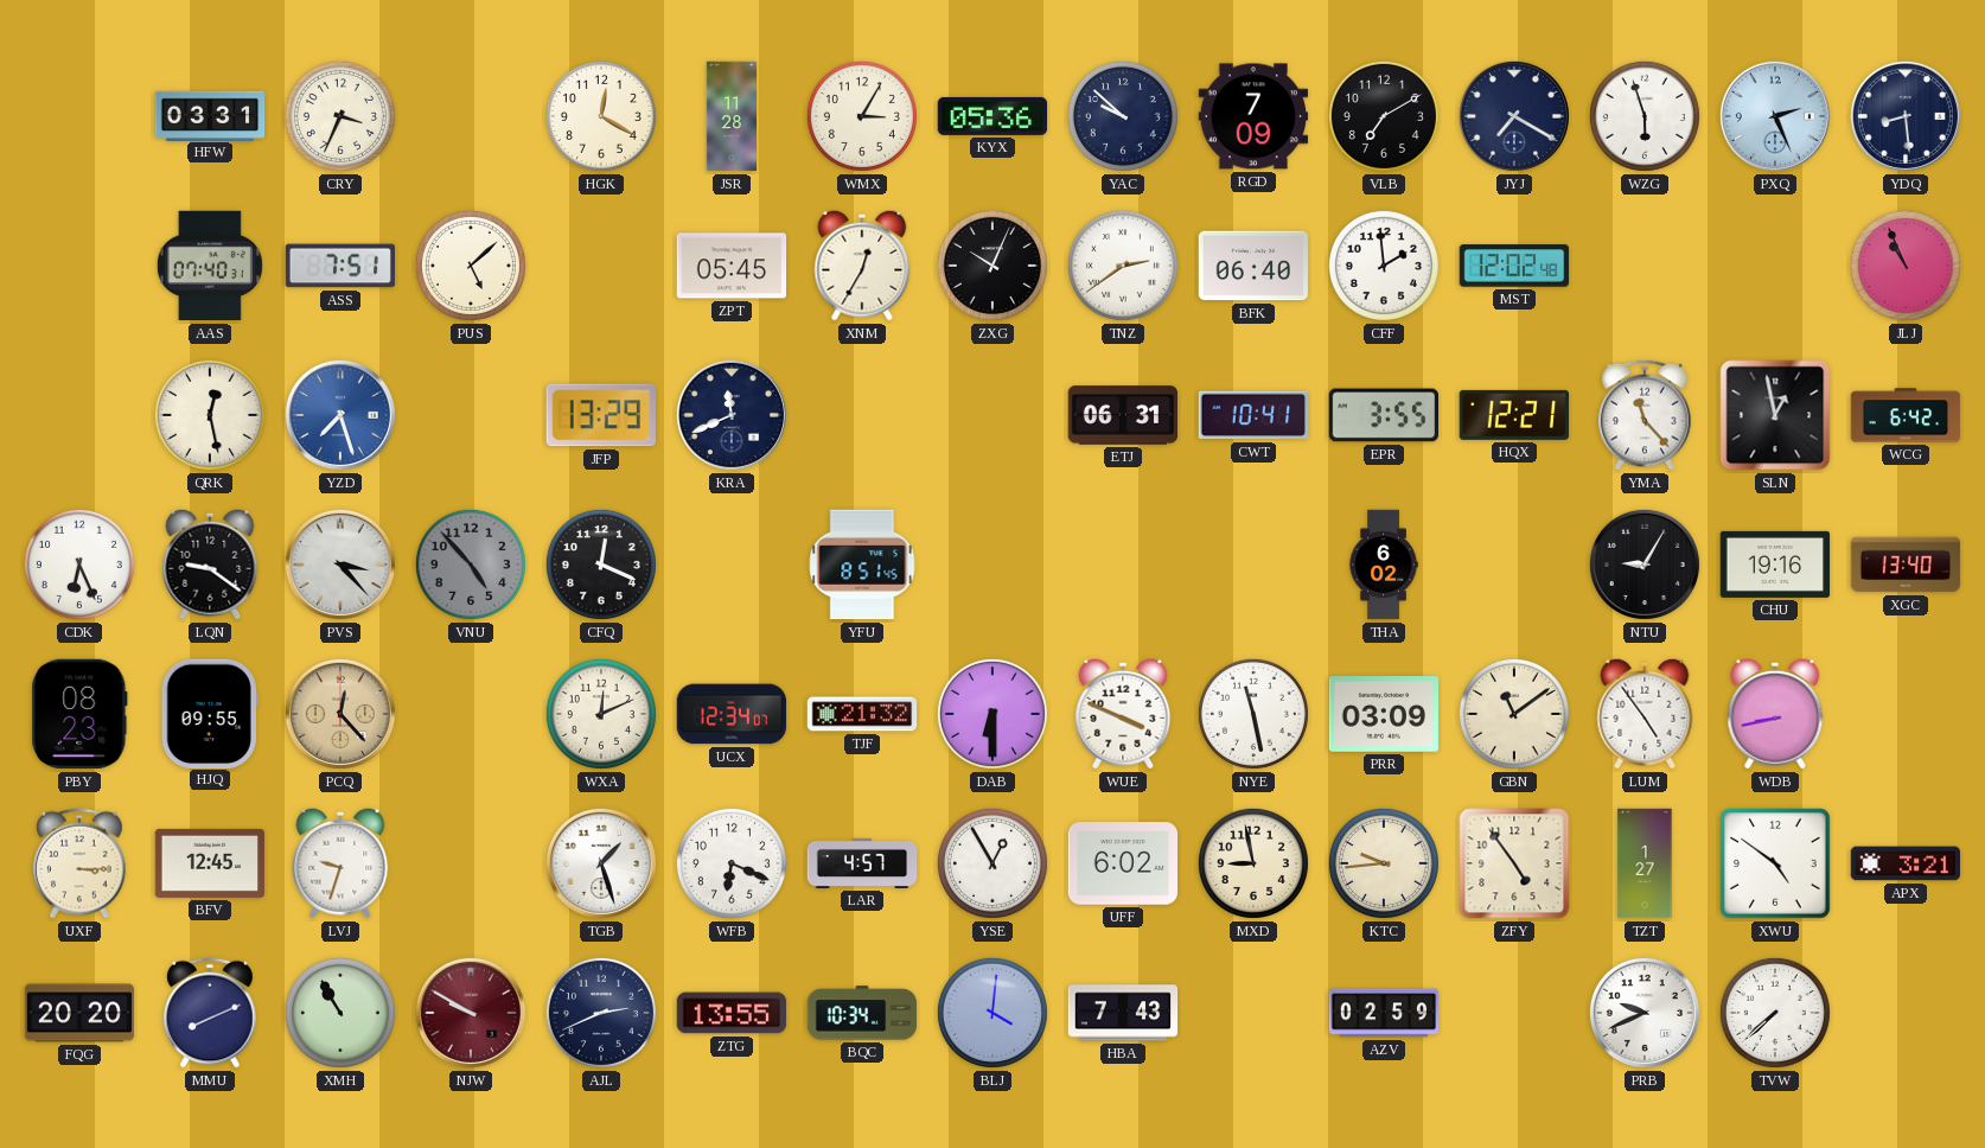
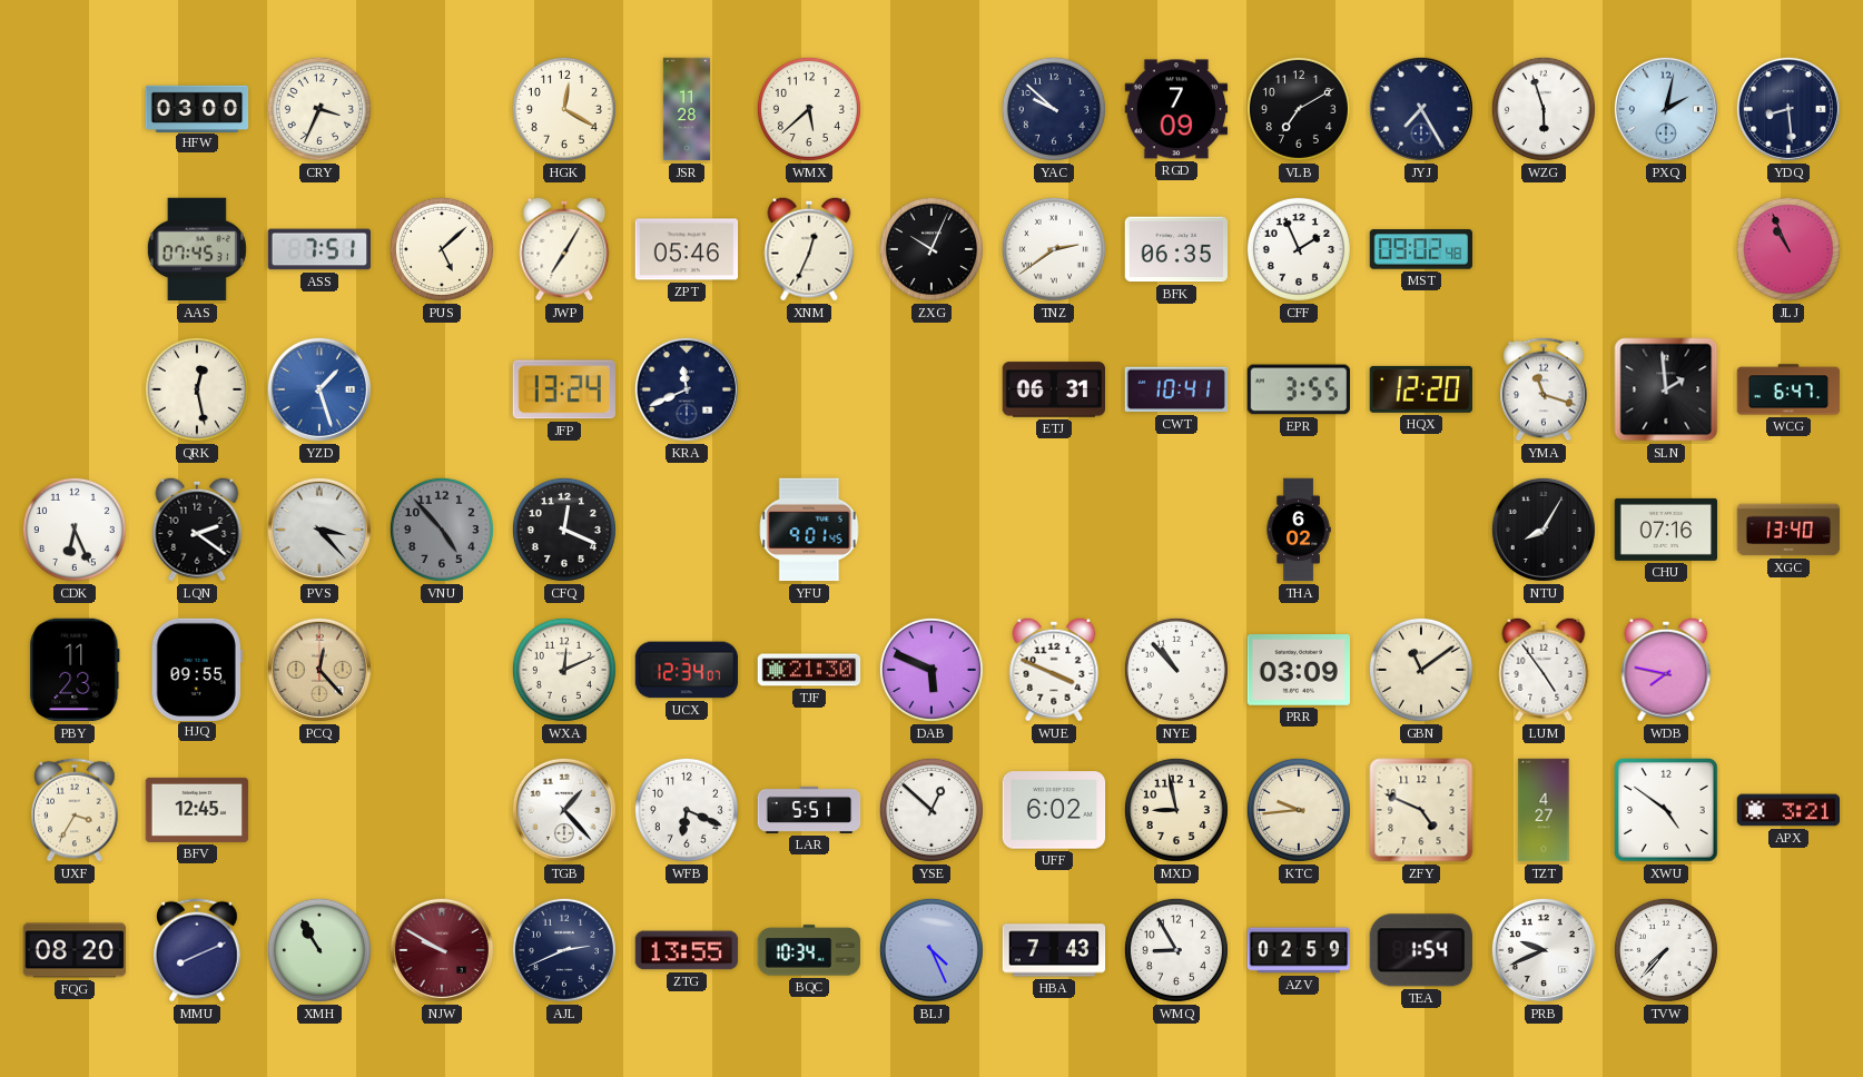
HFW: 03:31 -> 03:00 (197, 108)
WMX: 3:05 -> 5:38 (809, 109)
KYX: 05:36 -> none (992, 116)
JYJ: 7:20 -> 7:25 (1421, 109)
PXQ: 2:26 -> 2:02 (1666, 109)
AAS: 07:40 -> 07:45 (197, 249)
JWP: none -> 7:05 (564, 249)
ZPT: 05:45 -> 05:46 (687, 249)
XNM: 12:35 -> 12:34 (809, 249)
BFK: 06:40 -> 06:35 (1176, 249)
CFF: 1:59 -> 1:56 (1299, 249)
MST: 12:02 -> 09:02 (1421, 249)
YZD: 7:27 -> 1:27 (319, 389)
JFP: 13:29 -> 13:24 (564, 389)
HQX: 12:21 -> 12:20 (1420, 389)
YMA: 11:23 -> 11:18 (1544, 389)
SLN: 12:58 -> 1:59 (1666, 389)
WCG: 6:42 -> 6:47 (1788, 389)
LQN: 9:21 -> 2:21 (197, 530)
YFU: 8:51 -> 9:01 (809, 530)
NTU: 9:05 -> 8:05 (1544, 530)
CHU: 19:16 -> 07:16 (1666, 530)
PBY: 08:23 -> 11:23 (75, 670)
TJF: 21:32 -> 21:30 (809, 670)
DAB: 6:30 -> 5:49 (931, 670)
NYE: 11:28 -> 10:53 (1176, 670)
WDB: 8:43 -> 7:47 (1666, 670)
UXF: 3:15 -> 3:35 (75, 810)
LVJ: 9:33 -> none (340, 863)
TGB: 1:27 -> 1:23 (564, 810)
LAR: 4:57 -> 5:51 (809, 810)
YSE: 12:55 -> 12:52 (931, 810)
ZFY: 4:54 -> 4:49 (1421, 810)
TZT: 1:27 -> 4:27 (1544, 810)
FQG: 20:20 -> 08:20 (75, 950)
BLJ: 4:01 -> 4:26 (931, 950)
WMQ: none -> 8:55 (1176, 950)
TEA: none -> 1:54 (1421, 950)
TVW: 7:38 -> 7:37 (1666, 950)
